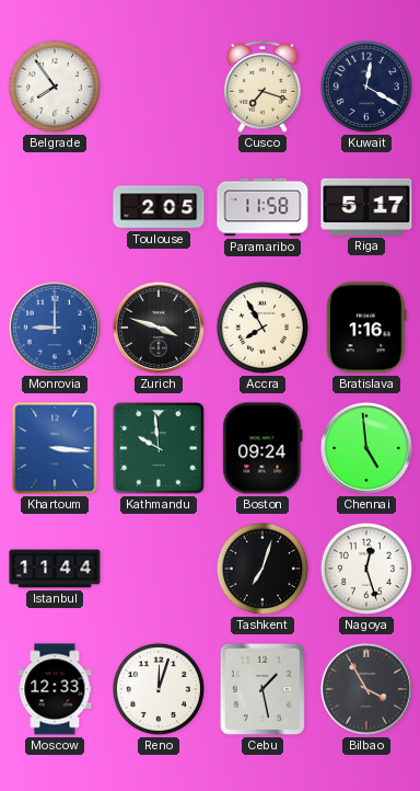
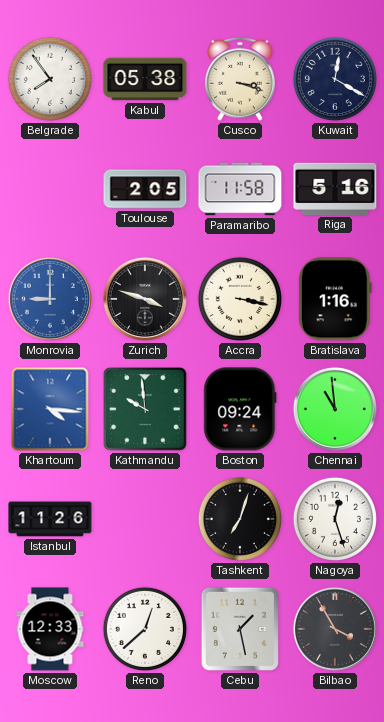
Kabul: none -> 05:38 (145, 79)
Cusco: 7:18 -> 3:18 (241, 79)
Riga: 5:17 -> 5:16 (335, 189)
Accra: 7:55 -> 3:17 (240, 299)
Khartoum: 3:16 -> 4:16 (50, 409)
Chennai: 4:59 -> 10:59 (335, 409)
Istanbul: 11:44 -> 11:26 (50, 519)
Reno: 12:03 -> 12:38 (145, 629)
